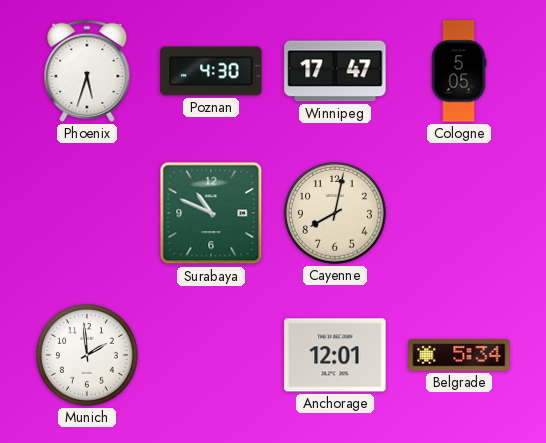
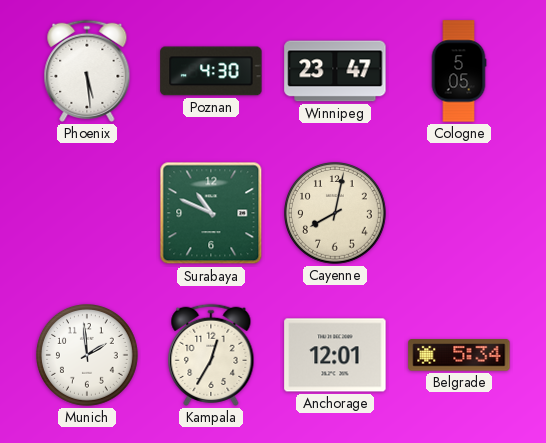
Phoenix: 5:33 -> 5:29 (87, 71)
Winnipeg: 17:47 -> 23:47 (335, 71)
Kampala: none -> 12:35 (211, 355)
